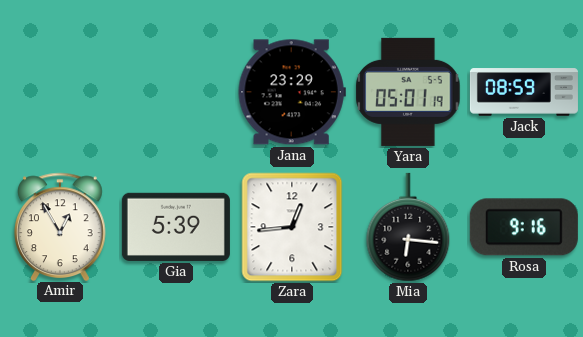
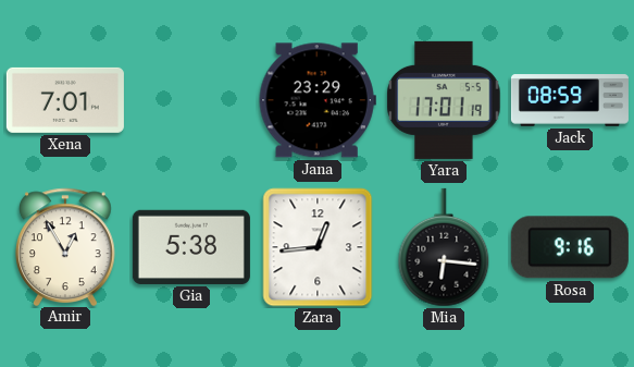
Xena: none -> 7:01 (65, 100)
Yara: 05:01 -> 17:01 (444, 100)
Gia: 5:39 -> 5:38 (191, 247)
